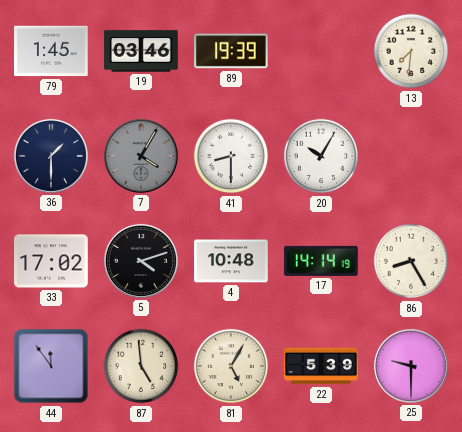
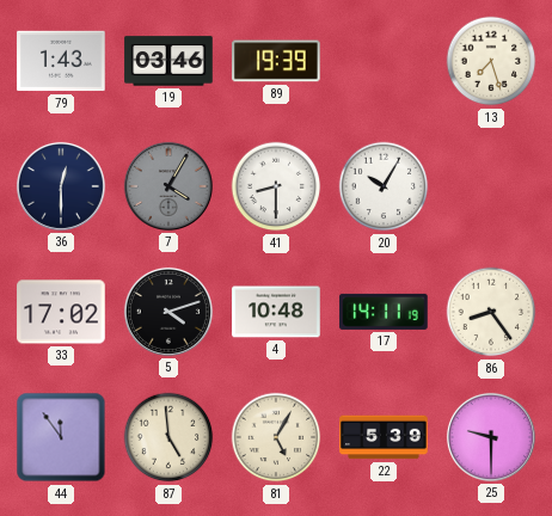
79: 1:45 -> 1:43 (61, 61)
13: 7:31 -> 7:27 (491, 61)
36: 1:30 -> 12:30 (61, 186)
17: 14:14 -> 14:11 (384, 312)
86: 8:25 -> 8:24 (491, 312)
